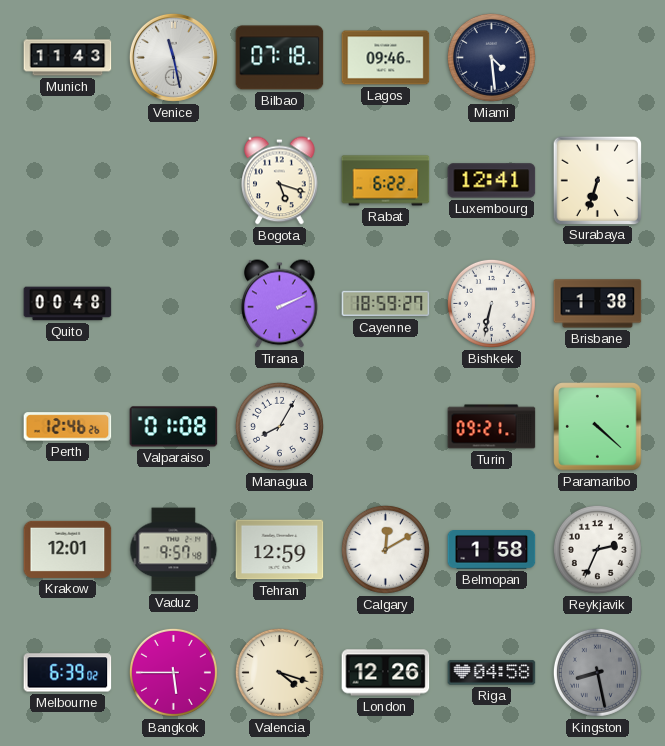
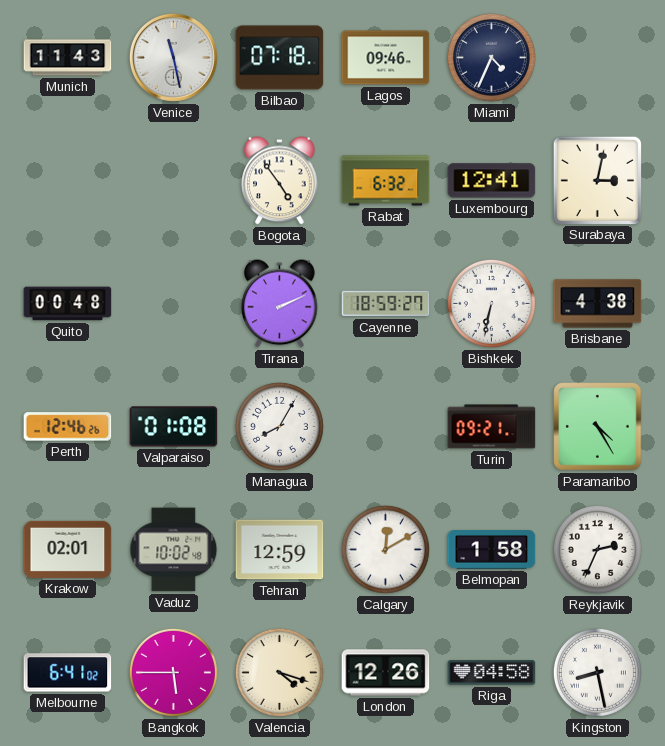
Miami: 4:29 -> 4:34 (491, 57)
Bogota: 5:18 -> 4:54 (280, 181)
Rabat: 6:22 -> 6:32 (386, 181)
Surabaya: 6:33 -> 3:02 (597, 180)
Brisbane: 1:38 -> 4:38 (598, 304)
Paramaribo: 4:22 -> 4:25 (598, 427)
Krakow: 12:01 -> 02:01 (68, 549)
Vaduz: 9:57 -> 10:02 (174, 550)
Melbourne: 6:39 -> 6:41 (68, 673)
Kingston dial: grey -> white (597, 672)
